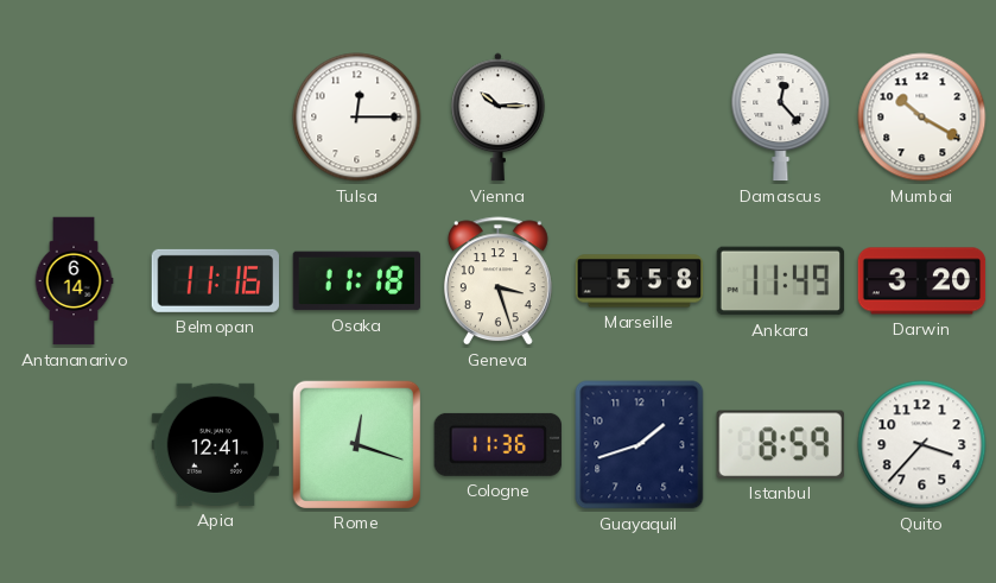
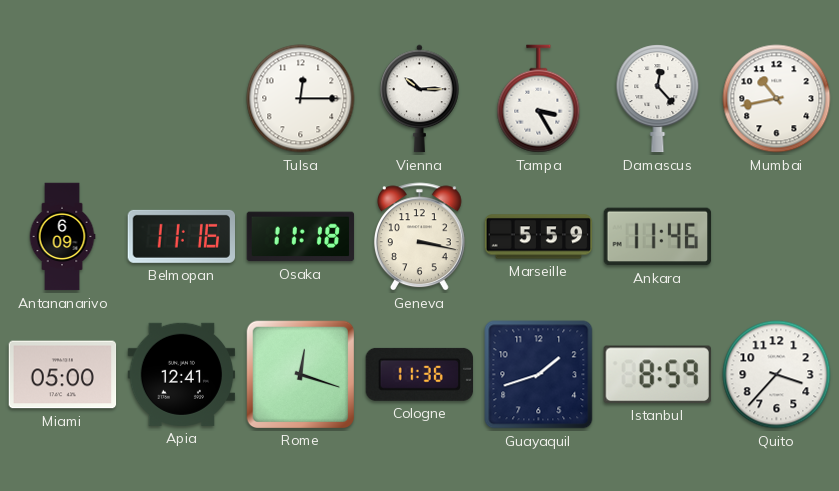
Tampa: none -> 3:25 (539, 99)
Mumbai: 10:20 -> 10:43 (777, 99)
Antananarivo: 6:14 -> 6:09 (62, 237)
Geneva: 3:27 -> 3:17 (419, 237)
Marseille: 5:58 -> 5:59 (539, 237)
Ankara: 11:49 -> 11:46 (658, 237)
Darwin: 3:20 -> none (922, 281)
Miami: none -> 05:00 (63, 375)
